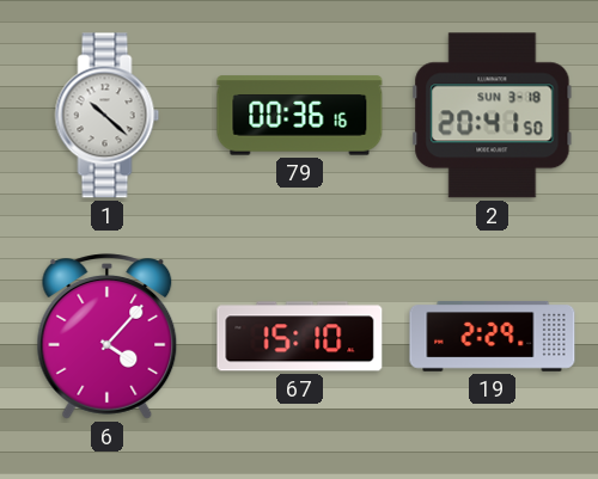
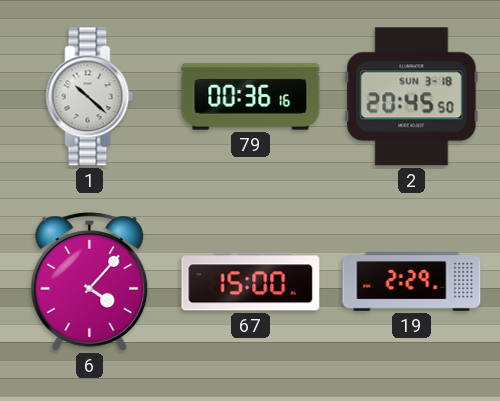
2: 20:41 -> 20:45 (412, 97)
67: 15:10 -> 15:00 (251, 282)
